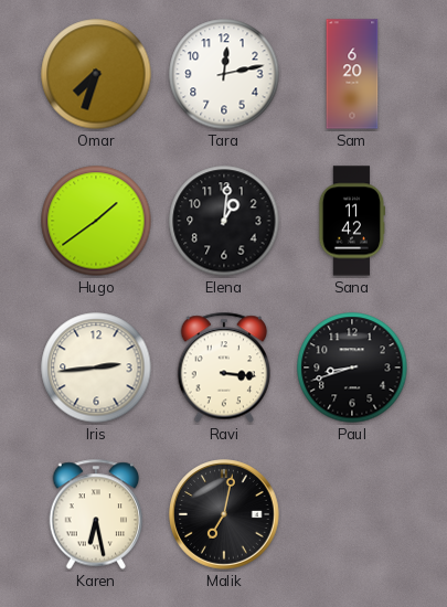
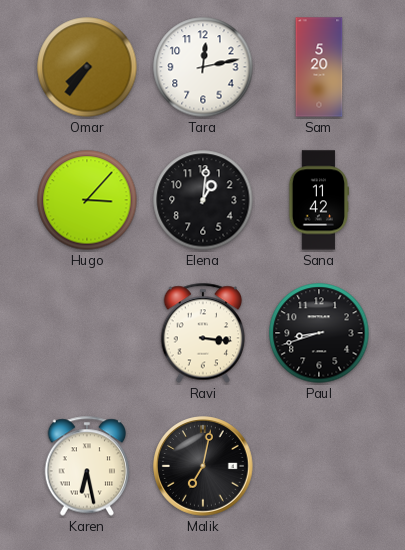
Omar: 7:33 -> 7:36 (87, 67)
Sam: 6:20 -> 5:20 (319, 67)
Hugo: 1:39 -> 3:07 (87, 200)
Iris: 2:44 -> none (96, 368)
